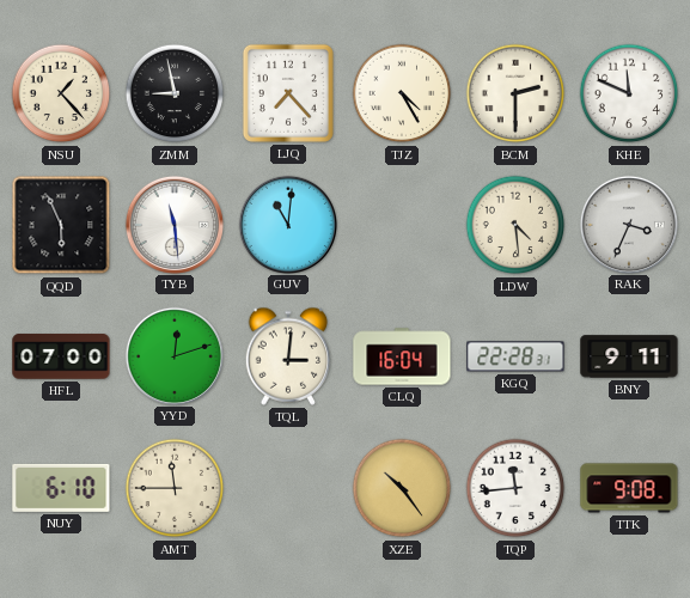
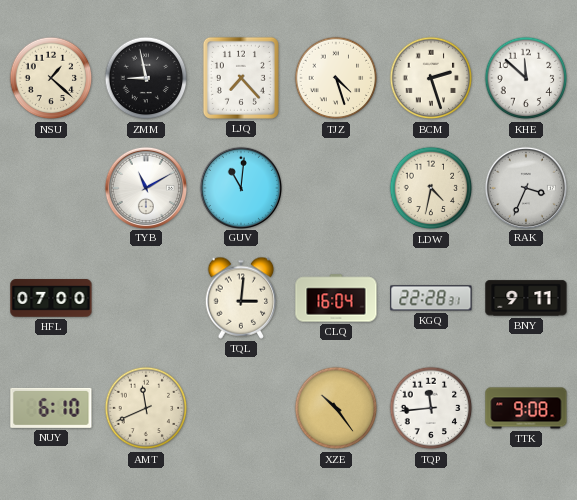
NSU: 1:23 -> 1:22 (51, 78)
TJZ: 4:25 -> 4:27 (336, 78)
BCM: 2:30 -> 2:27 (431, 78)
KHE: 11:49 -> 11:52 (526, 78)
QQD: 5:56 -> none (61, 225)
TYB: 11:29 -> 11:10 (145, 187)
LDW: 4:29 -> 4:32 (431, 188)
YYD: 12:12 -> none (173, 355)
AMT: 11:45 -> 11:41 (146, 408)
